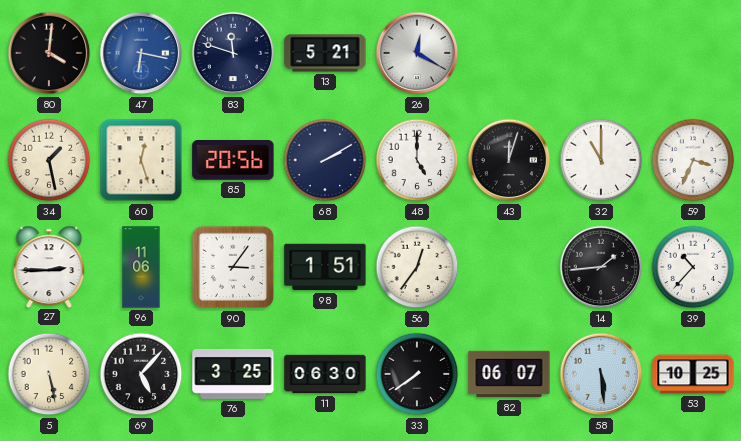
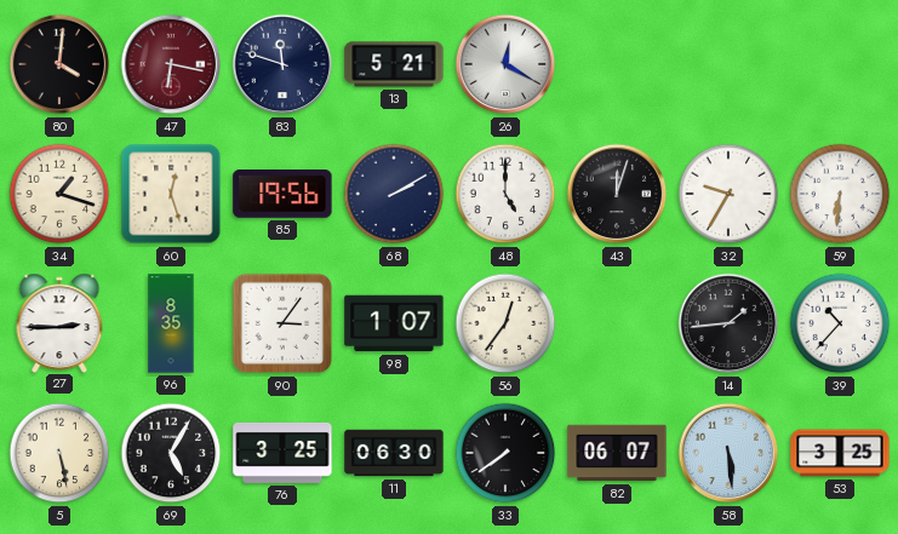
47 dial: blue -> burgundy (171, 64)
34: 1:28 -> 1:18 (59, 194)
85: 20:56 -> 19:56 (282, 195)
32: 11:00 -> 9:35 (728, 194)
59: 3:34 -> 6:31 (840, 194)
96: 11:06 -> 8:35 (171, 323)
98: 1:51 -> 1:07 (394, 323)
69: 5:07 -> 5:05 (171, 453)
53: 10:25 -> 3:25 (840, 453)
